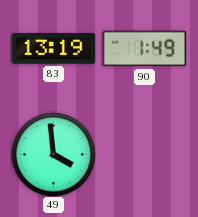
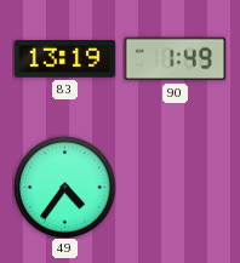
49: 3:59 -> 4:36 (64, 187)
